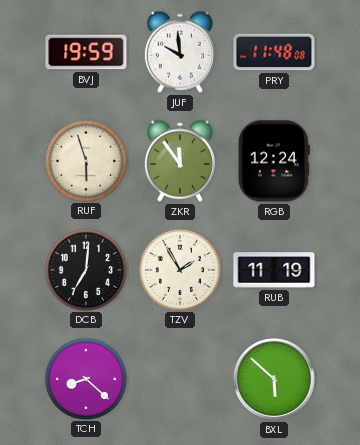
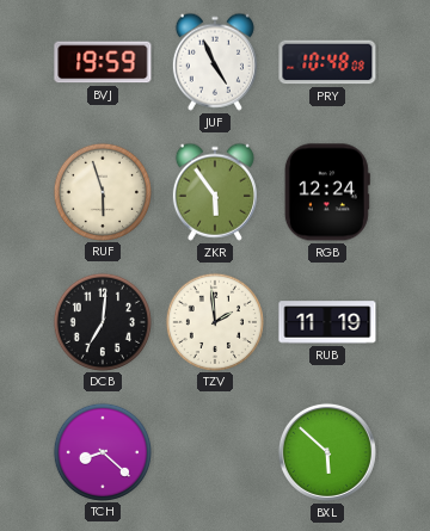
JUF: 9:59 -> 4:56 (215, 62)
PRY: 11:48 -> 10:48 (327, 62)
ZKR: 11:54 -> 5:54 (215, 192)
TZV: 1:55 -> 1:59 (214, 321)
